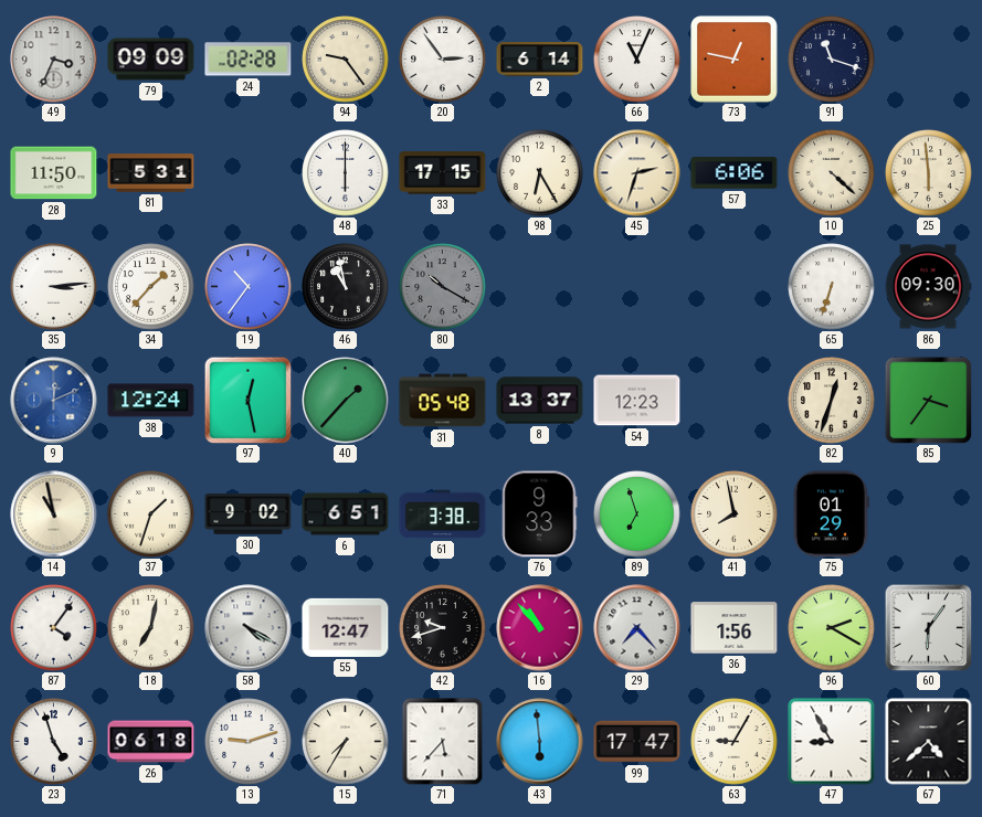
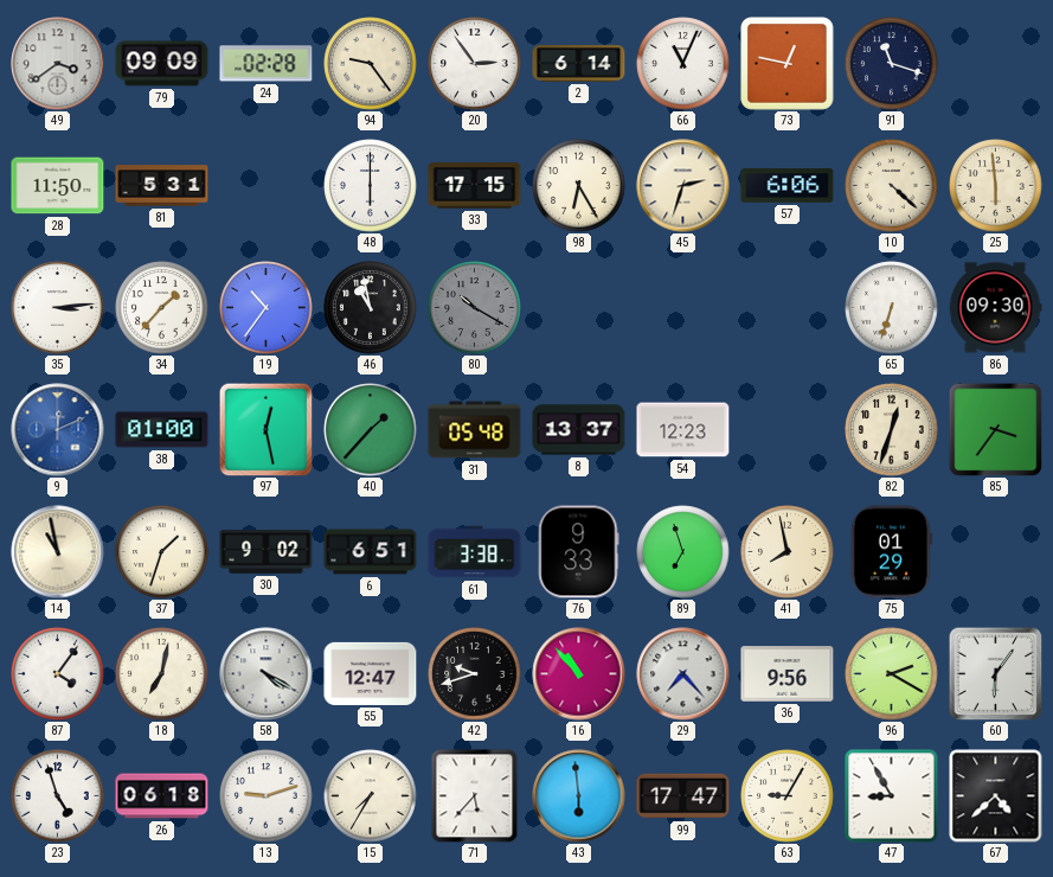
49: 3:34 -> 3:39 (58, 64)
38: 12:24 -> 01:00 (162, 430)
36: 1:56 -> 9:56 (788, 674)
